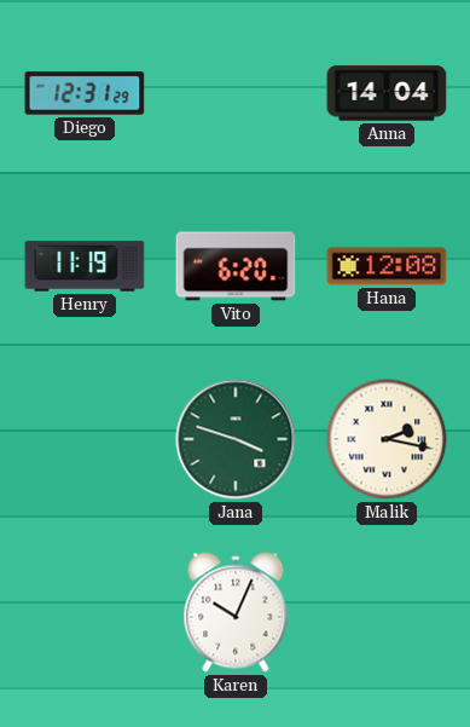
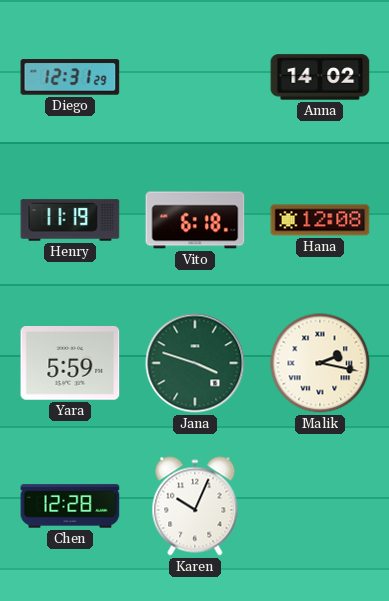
Anna: 14:04 -> 14:02 (320, 77)
Vito: 6:20 -> 6:18 (195, 220)
Yara: none -> 5:59 (70, 363)
Chen: none -> 12:28 (70, 506)
